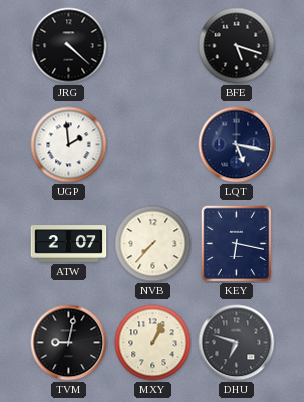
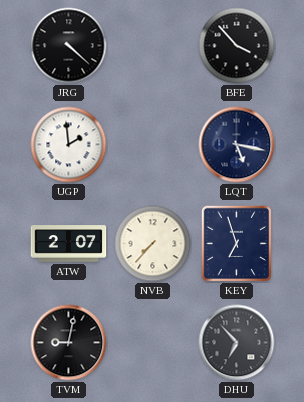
BFE: 5:18 -> 3:53 (237, 46)
KEY: 6:17 -> 6:57 (236, 243)
MXY: 1:04 -> none (153, 343)
DHU: 6:48 -> 6:53 (237, 343)
